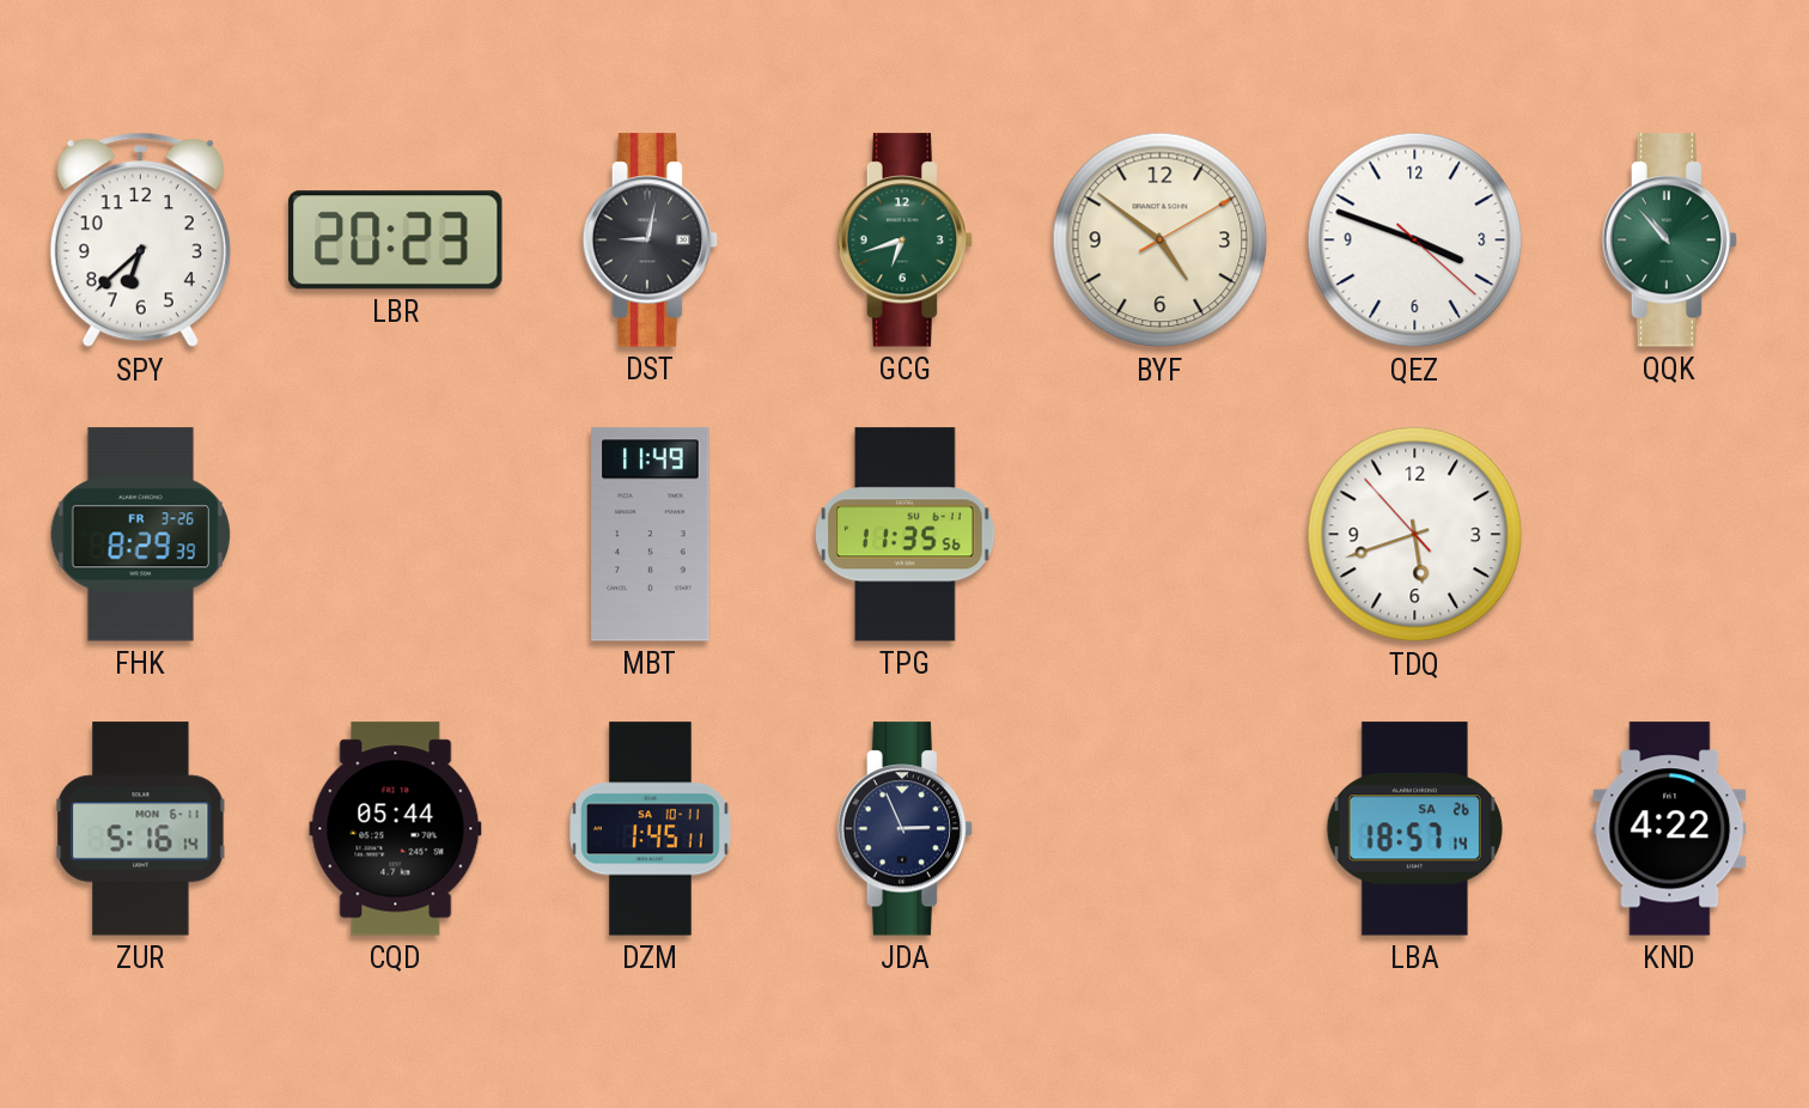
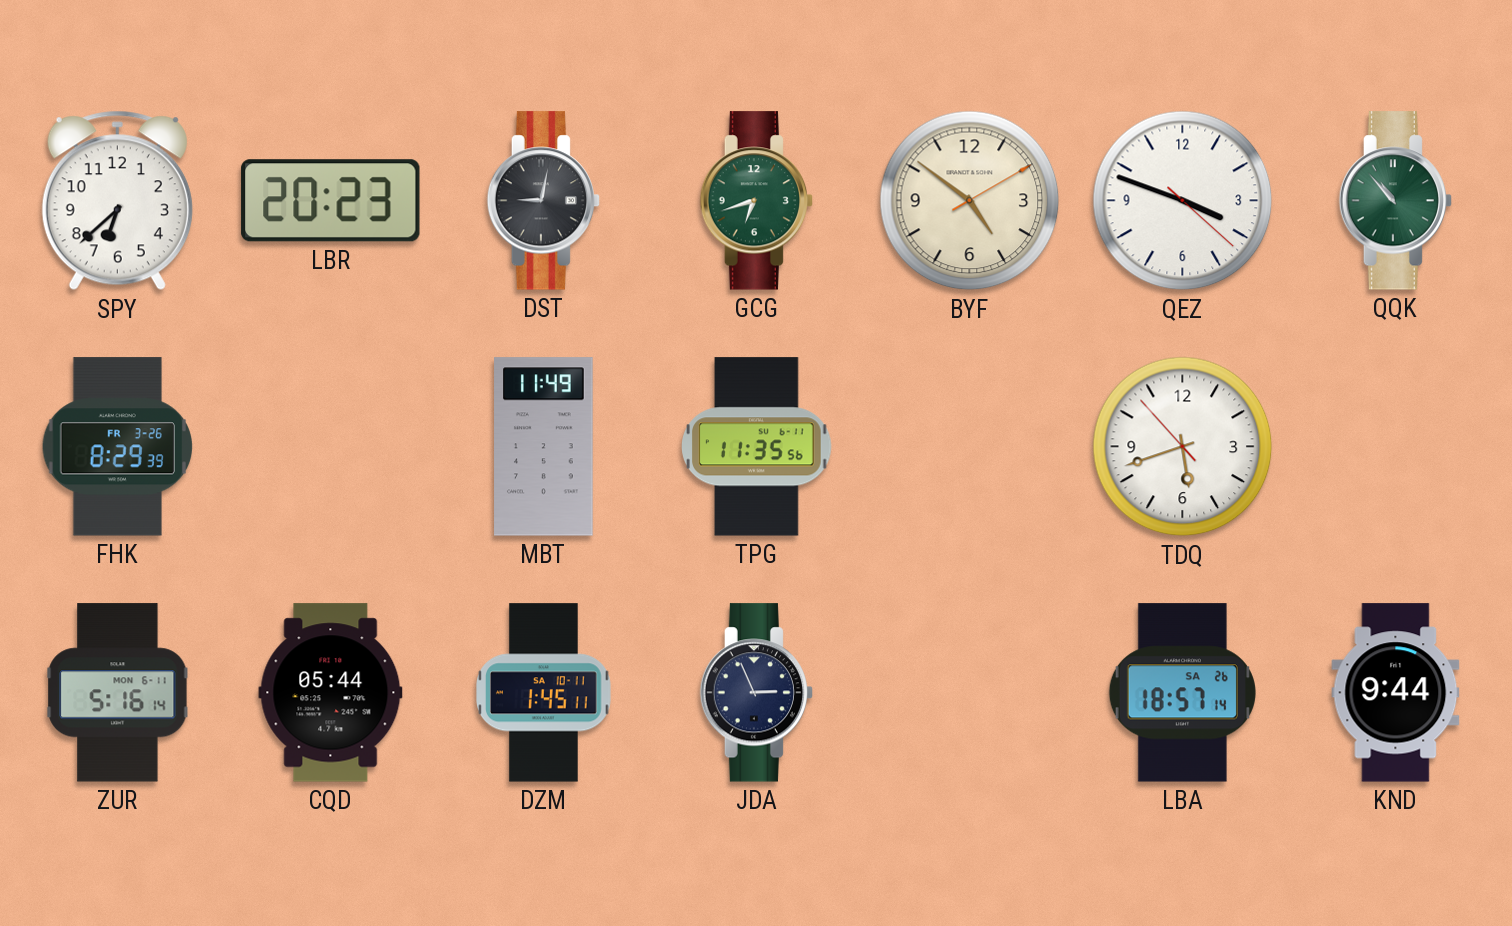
KND: 4:22 -> 9:44 (1396, 693)
